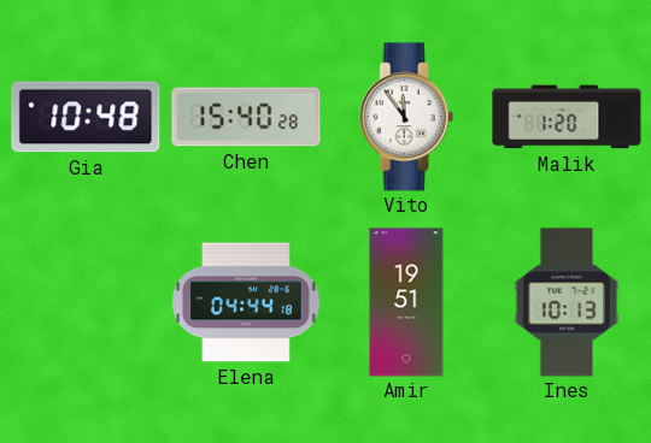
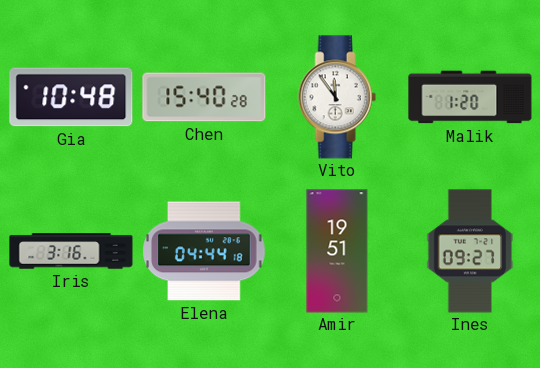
Iris: none -> 3:16 (71, 251)
Ines: 10:13 -> 09:27 (470, 251)
